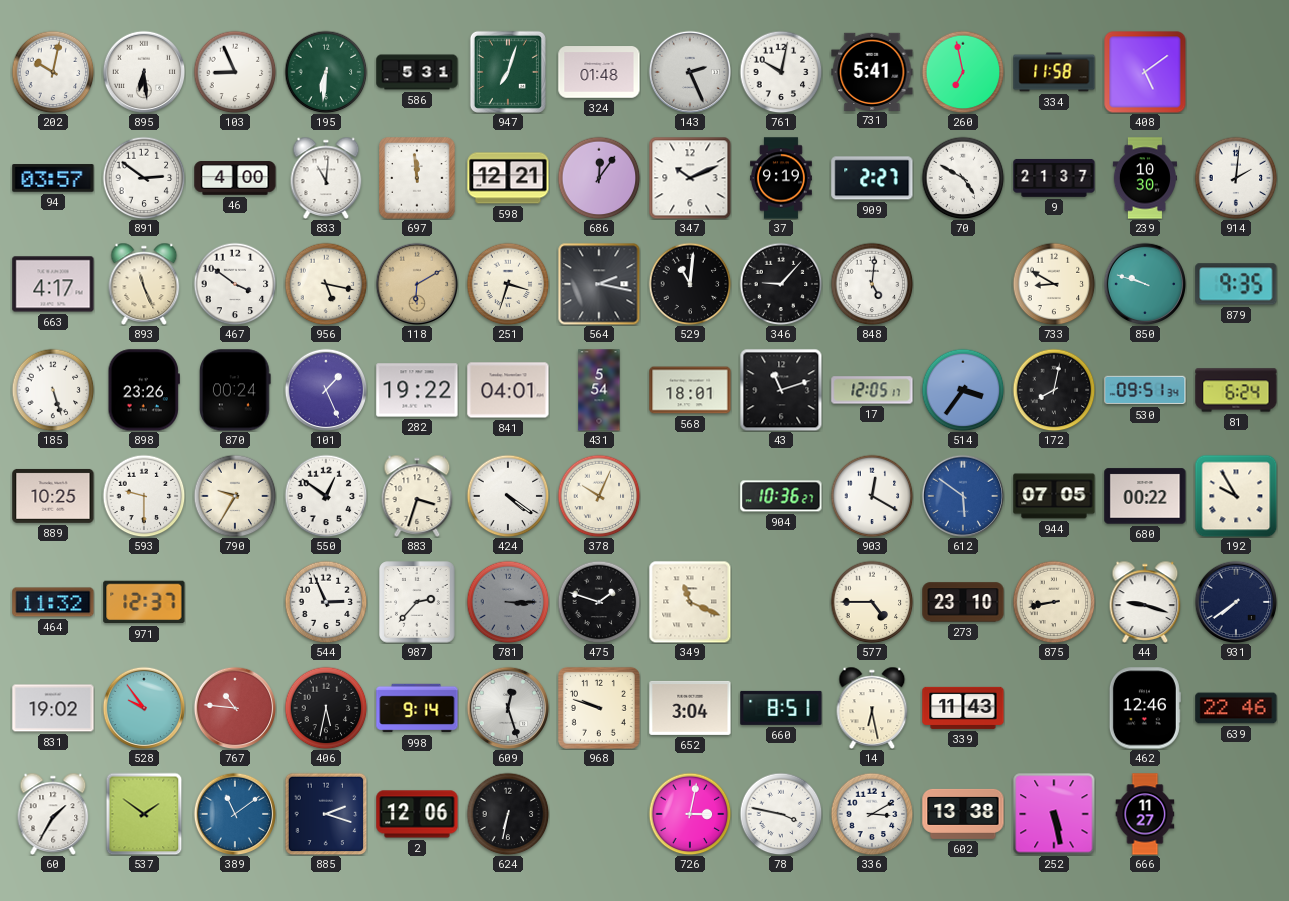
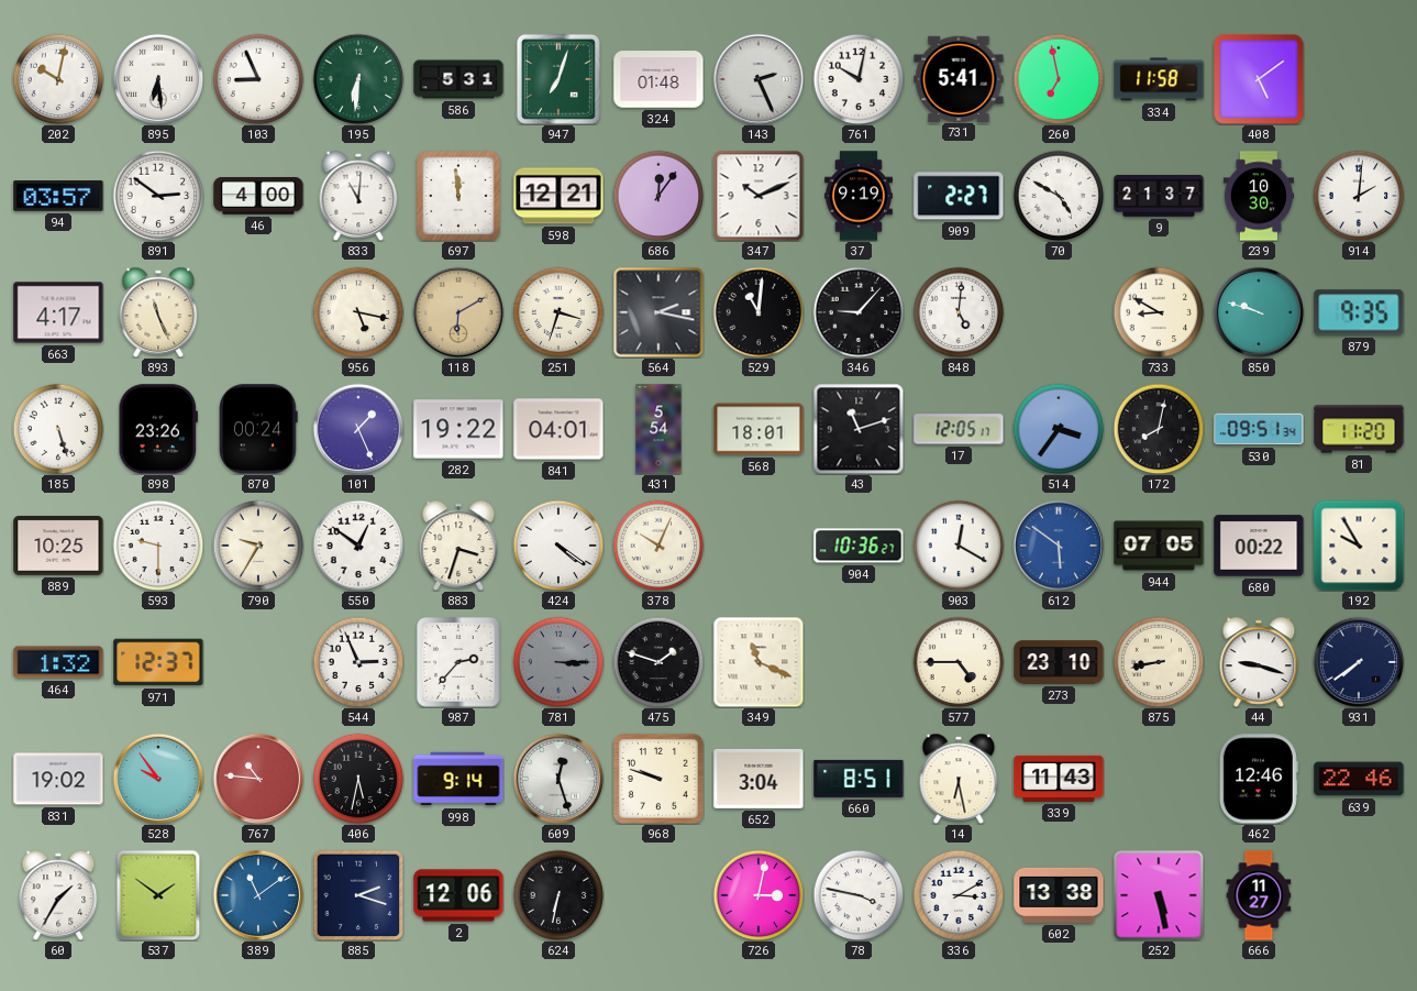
467: 3:51 -> none (235, 284)
81: 6:24 -> 11:20 (1359, 429)
464: 11:32 -> 1:32 (58, 662)
